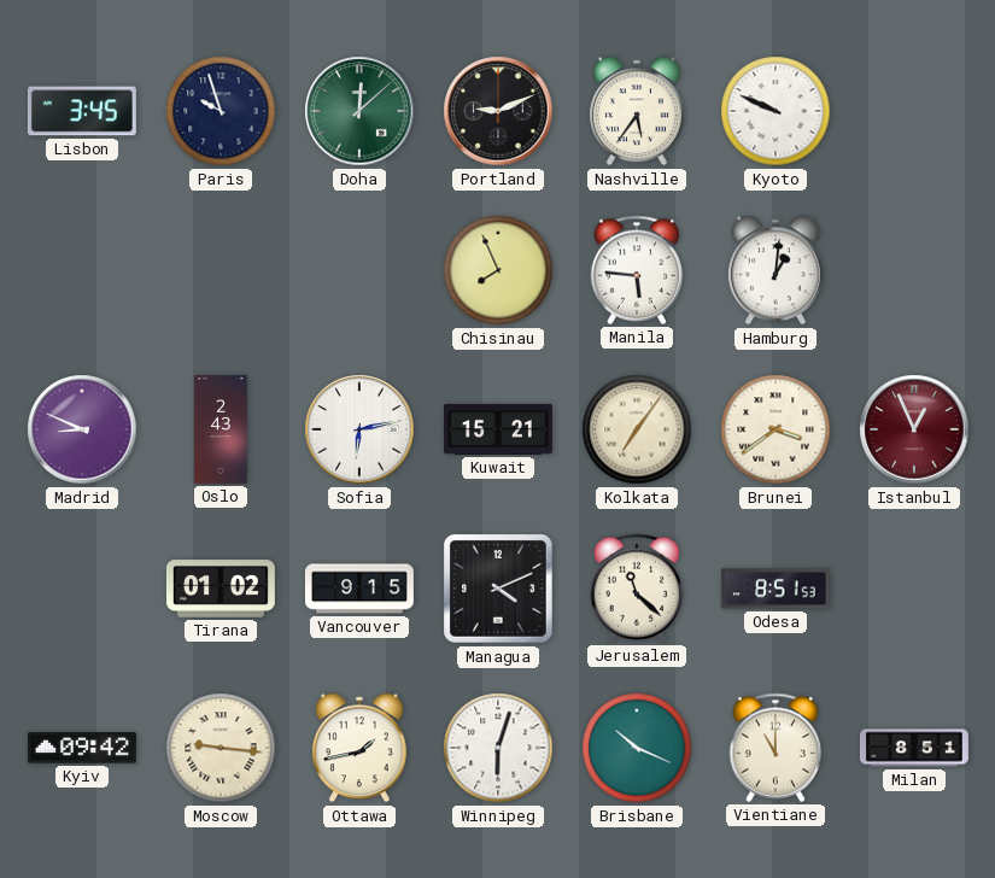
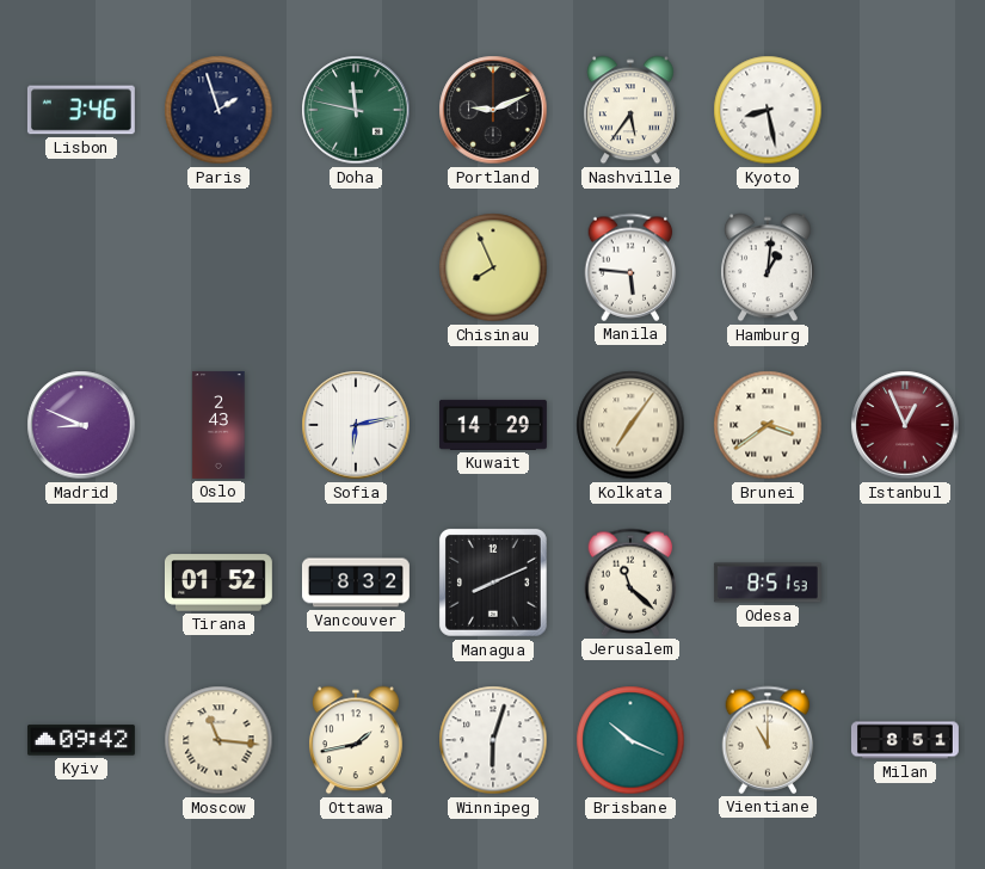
Lisbon: 3:45 -> 3:46 (81, 110)
Paris: 9:57 -> 1:57 (218, 110)
Doha: 12:08 -> 11:47 (356, 110)
Kyoto: 9:49 -> 8:28 (768, 110)
Kuwait: 15:21 -> 14:29 (493, 425)
Tirana: 01:02 -> 01:52 (218, 583)
Vancouver: 9:15 -> 8:32 (356, 583)
Managua: 4:11 -> 8:11 (493, 583)
Moscow: 9:16 -> 11:16 (218, 740)
